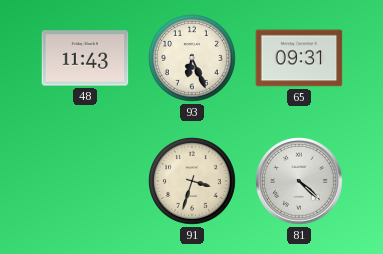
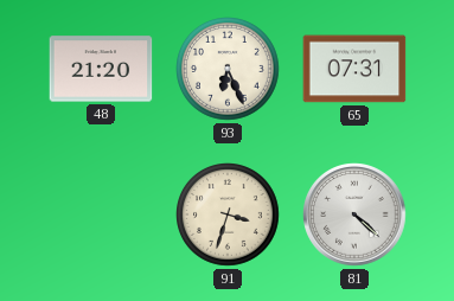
48: 11:43 -> 21:20 (101, 69)
65: 09:31 -> 07:31 (354, 69)
